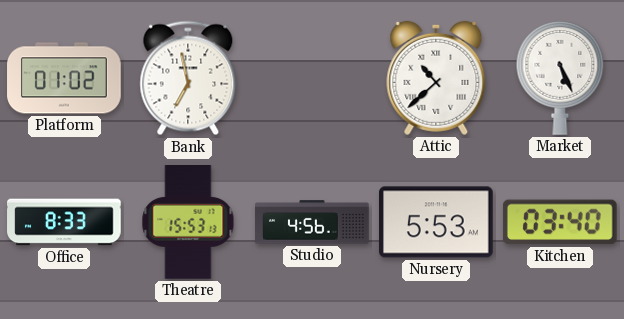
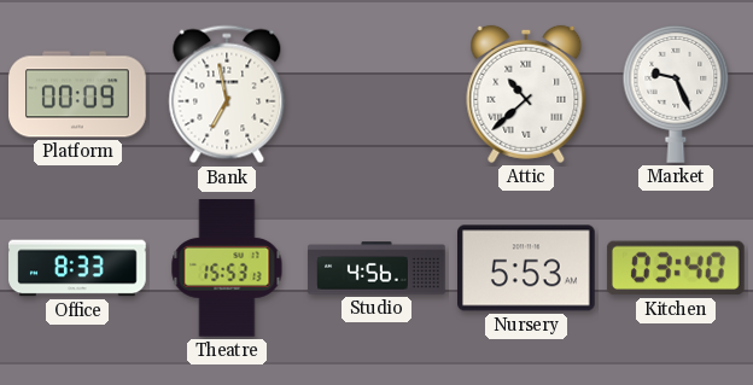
Platform: 01:02 -> 00:09 (77, 94)
Market: 5:26 -> 9:26 (676, 94)
